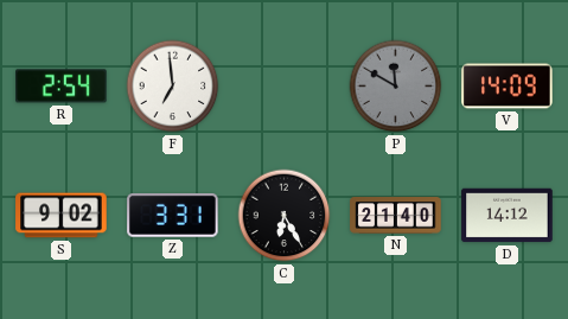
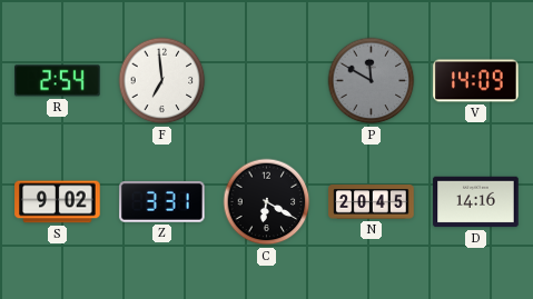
C: 6:25 -> 6:20 (267, 202)
N: 21:40 -> 20:45 (372, 202)
D: 14:12 -> 14:16 (476, 202)
